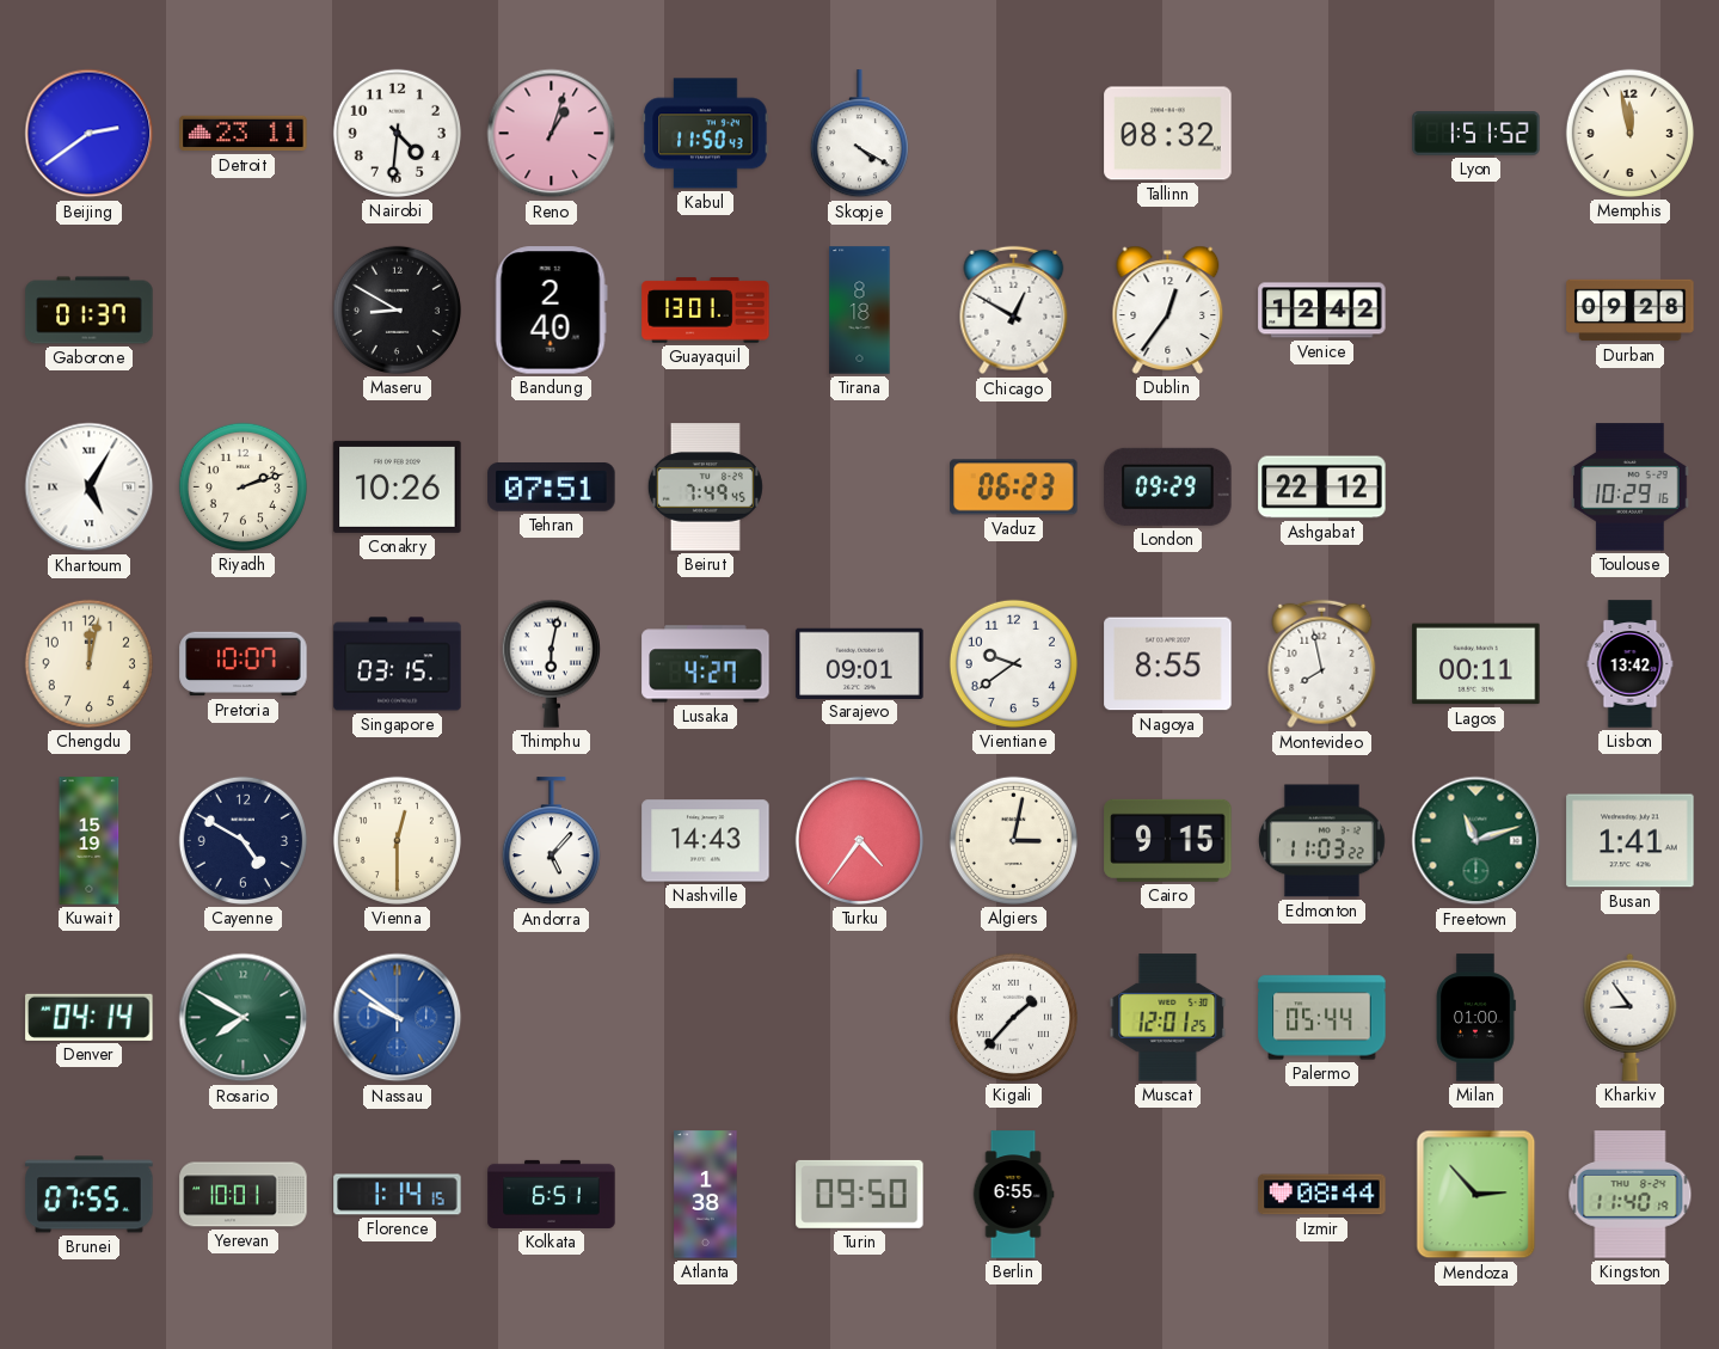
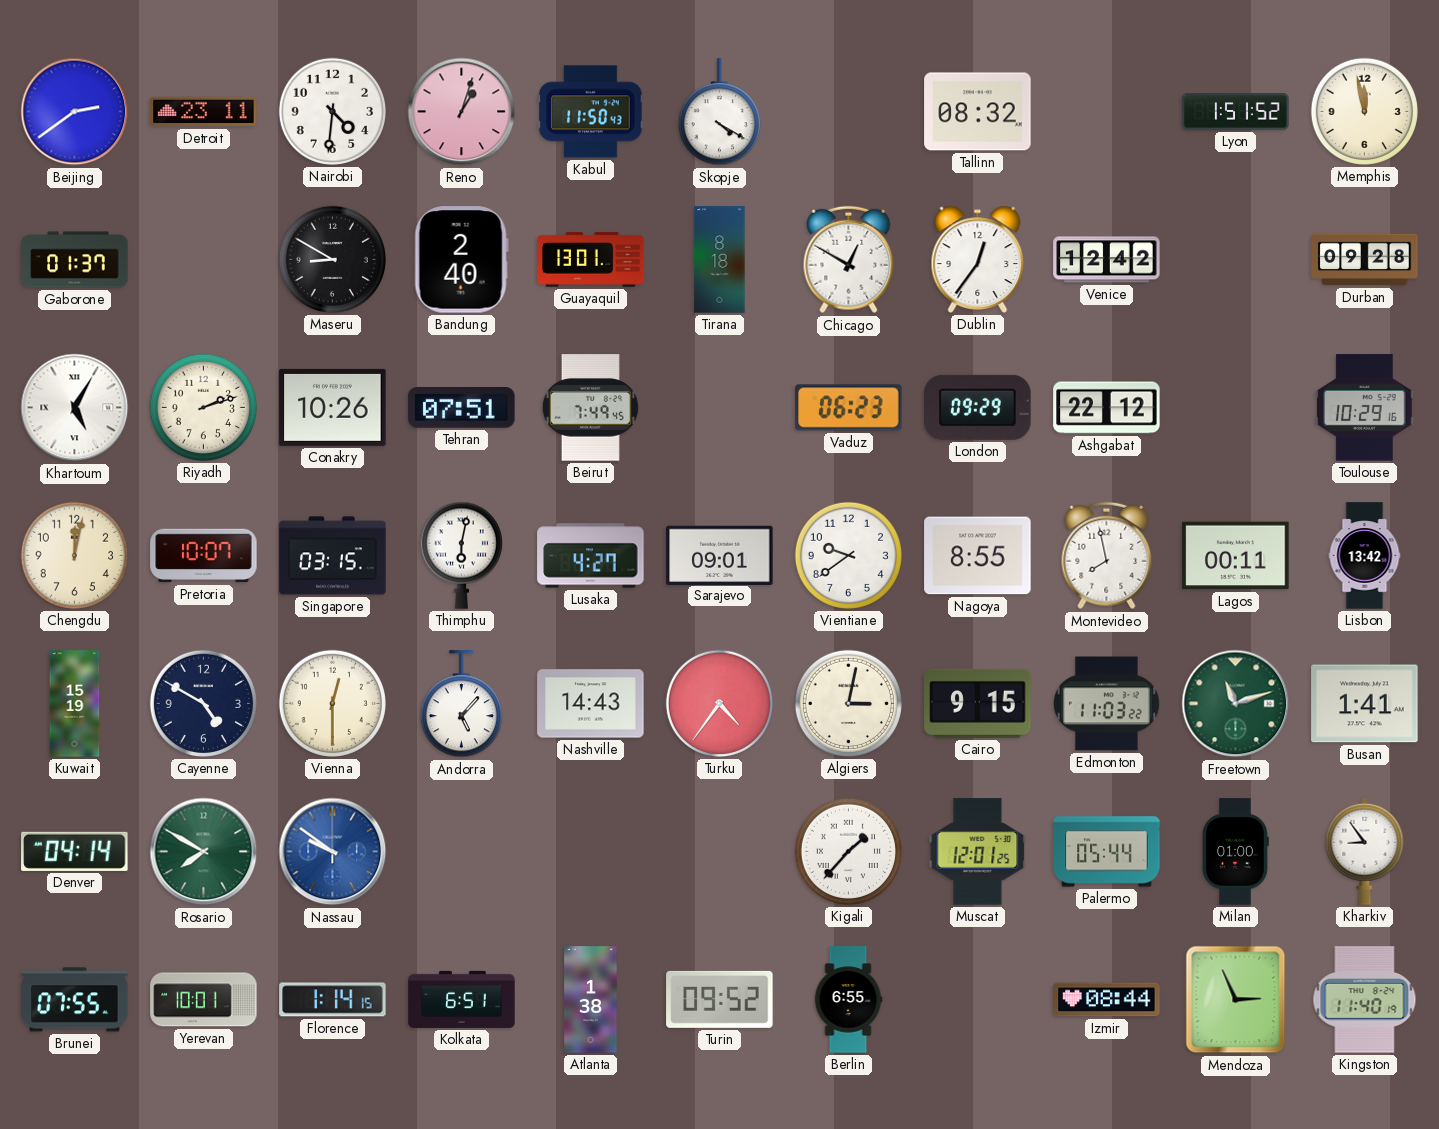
Turin: 09:50 -> 09:52 (720, 999)
Mendoza: 2:53 -> 2:56 (1236, 1000)
